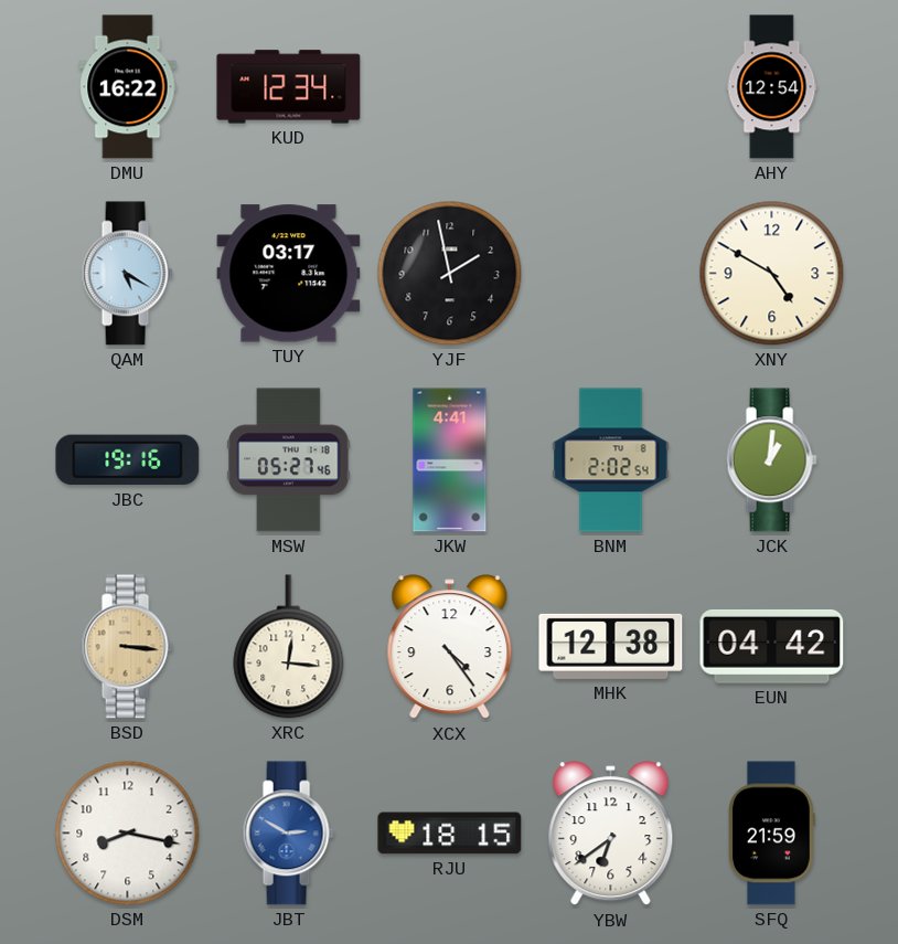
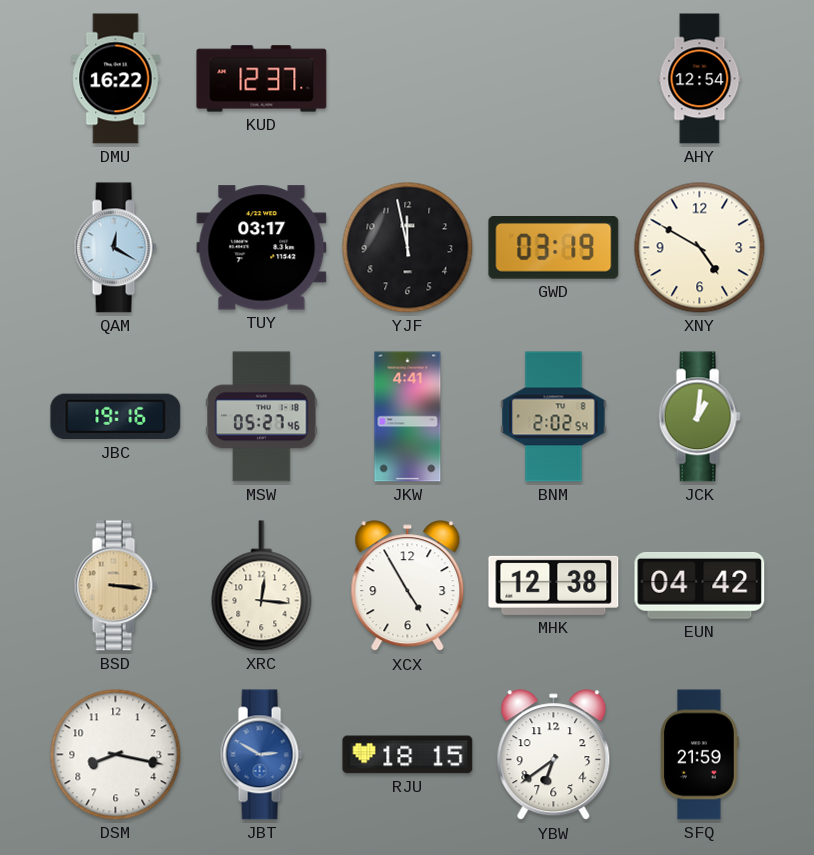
KUD: 12:34 -> 12:37 (262, 79)
QAM: 5:20 -> 12:20 (115, 248)
YJF: 1:58 -> 11:58 (408, 248)
GWD: none -> 03:19 (554, 248)
XCX: 4:24 -> 4:55 (408, 586)
